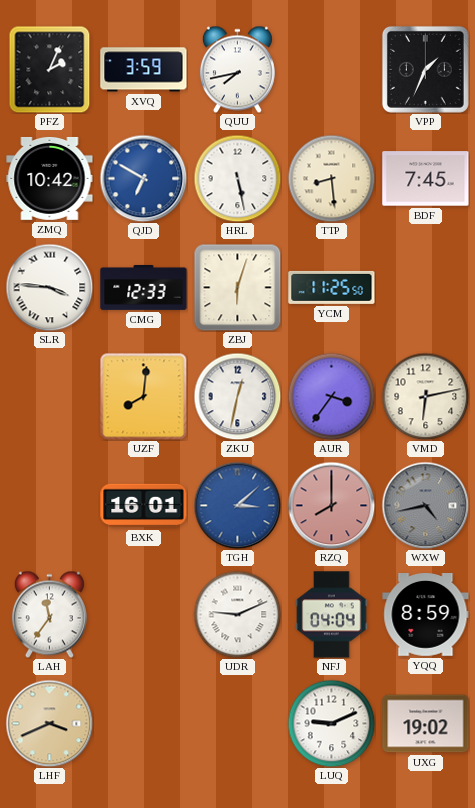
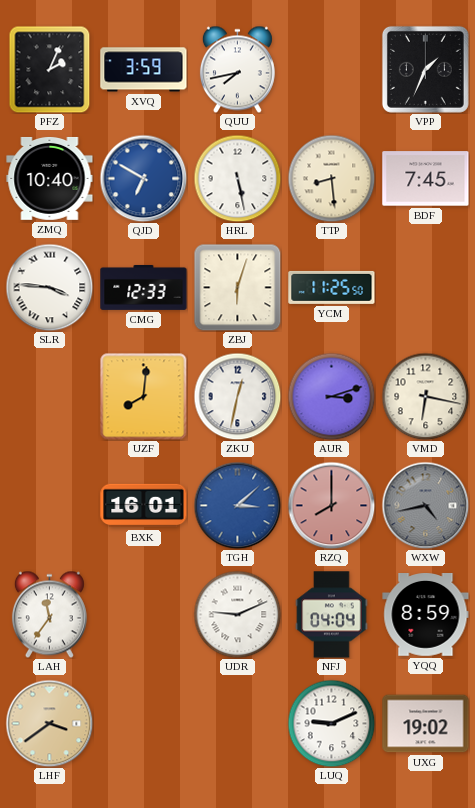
ZMQ: 10:42 -> 10:40 (50, 178)
AUR: 3:36 -> 3:12 (331, 396)
VMD: 6:13 -> 6:17 (425, 396)
LHF: 3:41 -> 3:39 (49, 723)
